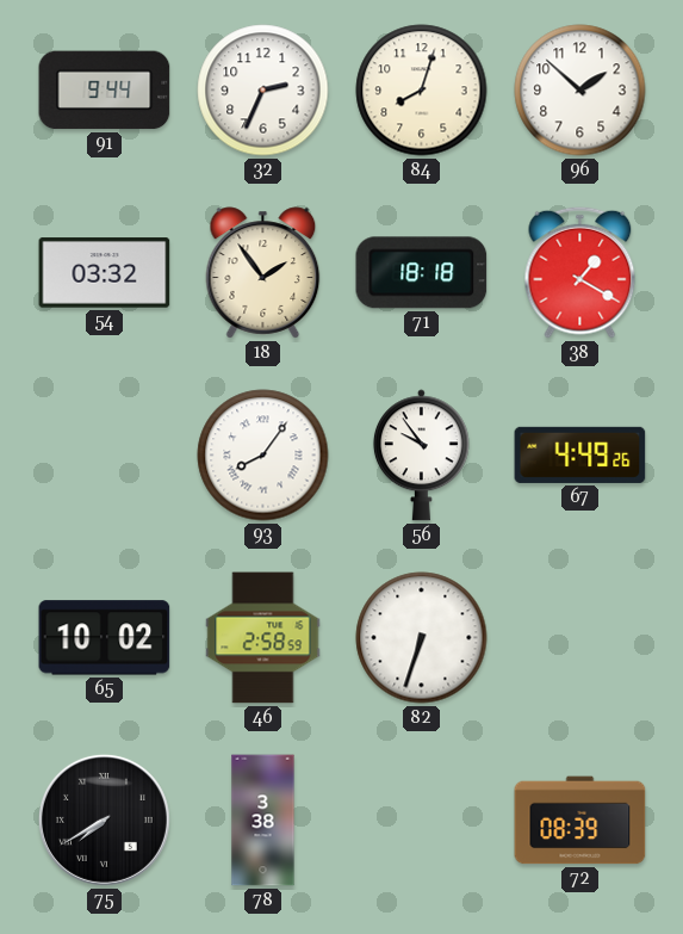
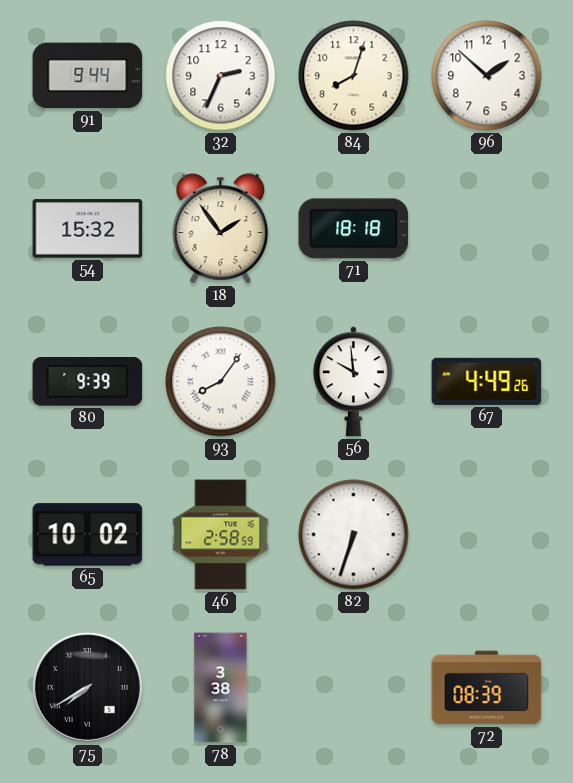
54: 03:32 -> 15:32 (88, 229)
38: 1:20 -> none (580, 272)
80: none -> 9:39 (88, 382)
56: 9:54 -> 9:59 (353, 382)
